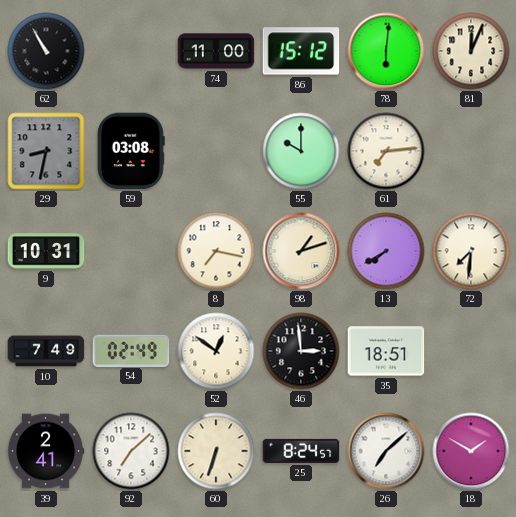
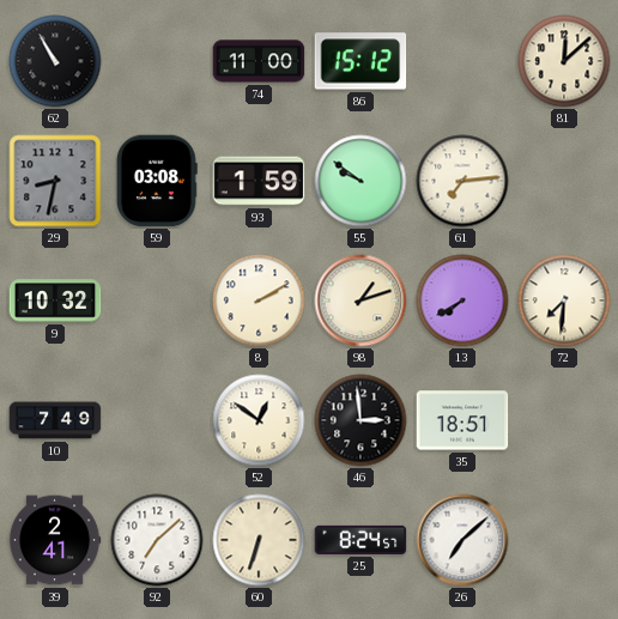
78: 6:01 -> none (386, 51)
81: 12:04 -> 12:08 (564, 61)
93: none -> 1:59 (259, 181)
55: 10:00 -> 9:51 (360, 181)
9: 10:31 -> 10:32 (55, 301)
8: 7:17 -> 2:10 (259, 301)
54: 02:49 -> none (131, 350)
18: 1:50 -> none (471, 451)
